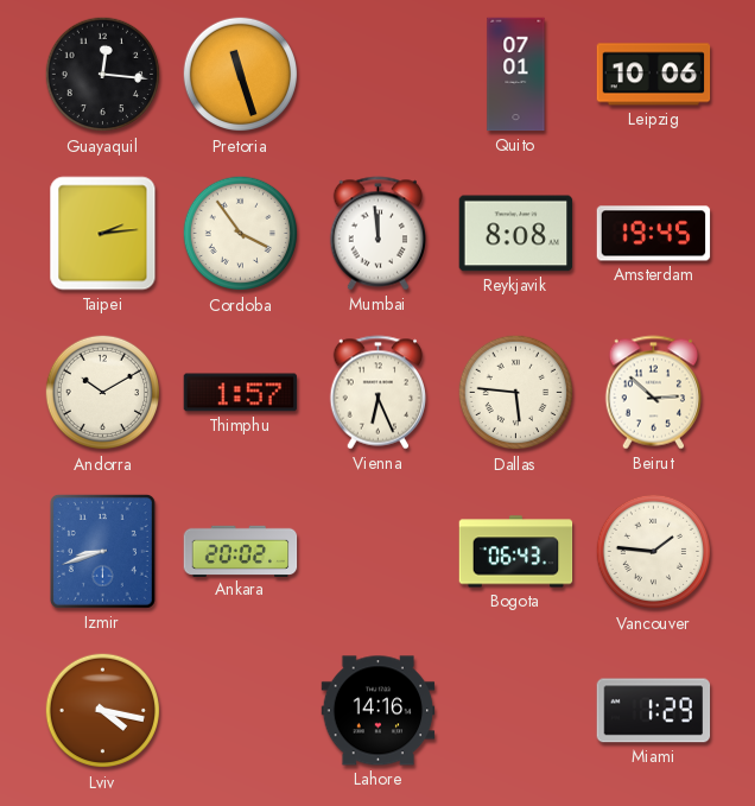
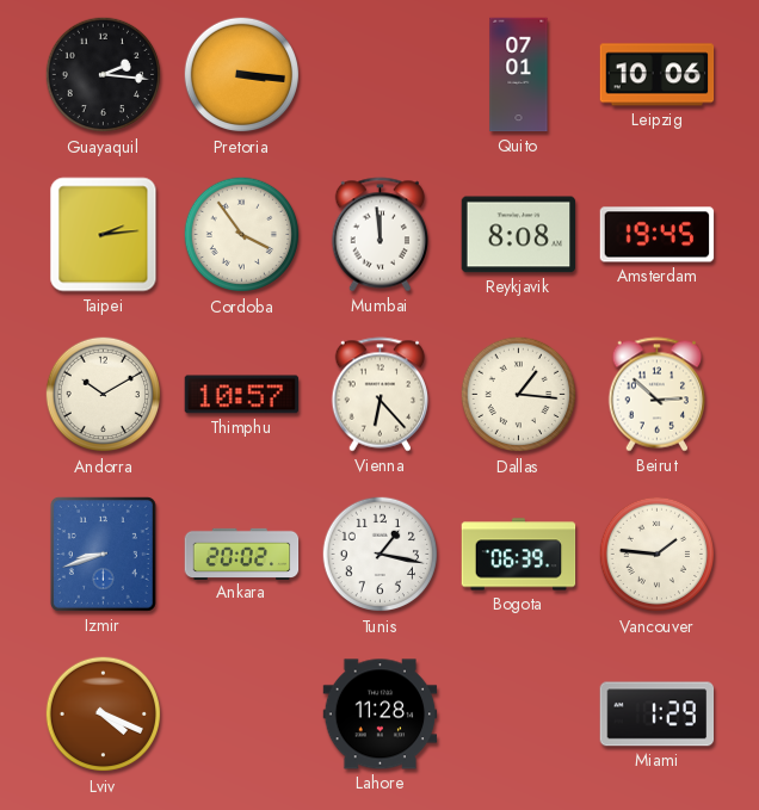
Guayaquil: 12:16 -> 2:16 (104, 75)
Pretoria: 11:27 -> 3:16 (242, 75)
Thimphu: 1:57 -> 10:57 (242, 395)
Vienna: 6:26 -> 6:23 (381, 395)
Dallas: 5:46 -> 1:16 (519, 395)
Tunis: none -> 1:17 (381, 555)
Bogota: 06:43 -> 06:39 (519, 555)
Lviv: 4:17 -> 4:19 (104, 715)
Lahore: 14:16 -> 11:28 (381, 715)
